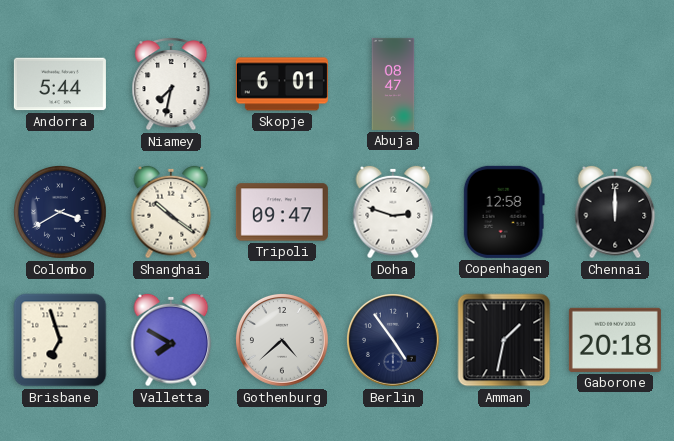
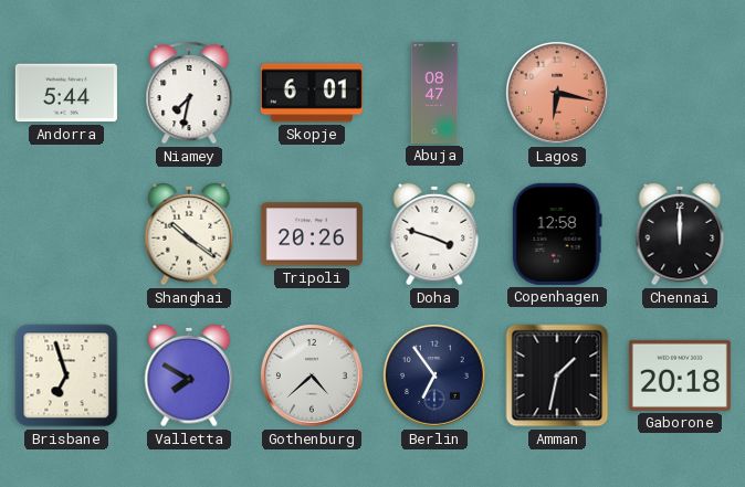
Lagos: none -> 6:17 (557, 93)
Colombo: 3:40 -> none (60, 212)
Tripoli: 09:47 -> 20:26 (312, 234)
Doha: 2:48 -> 3:48 (434, 234)
Berlin: 4:54 -> 6:54 (434, 375)
